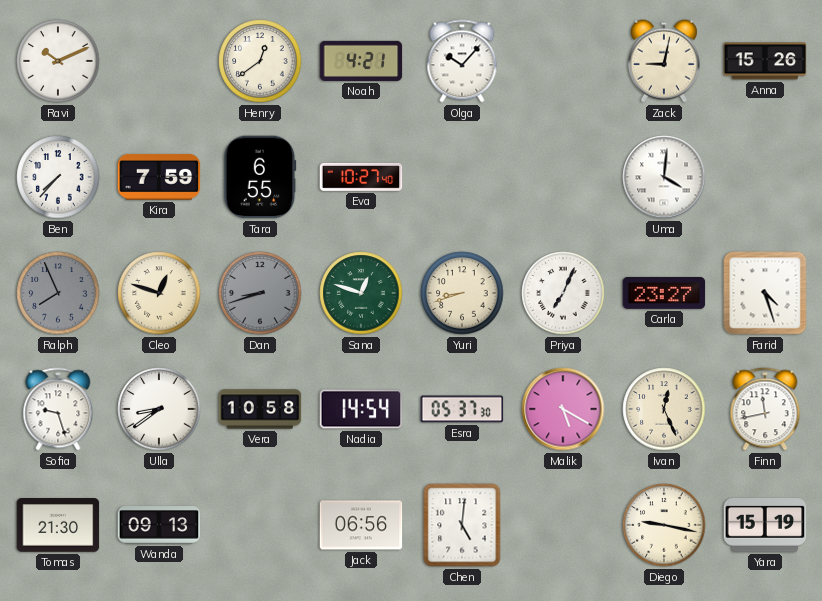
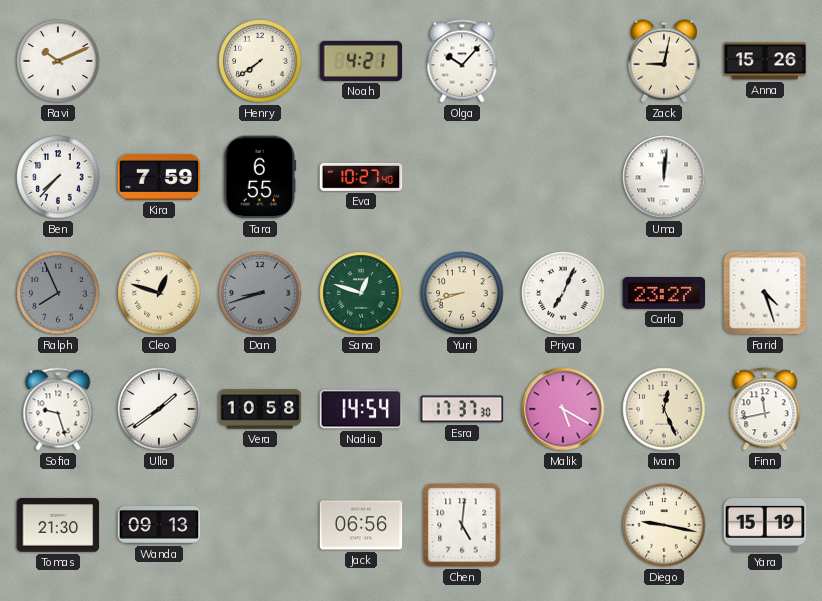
Henry: 12:39 -> 7:39 (260, 61)
Uma: 4:01 -> 12:01 (664, 177)
Ulla: 8:39 -> 1:39 (159, 409)
Esra: 05:37 -> 17:37 (462, 409)
